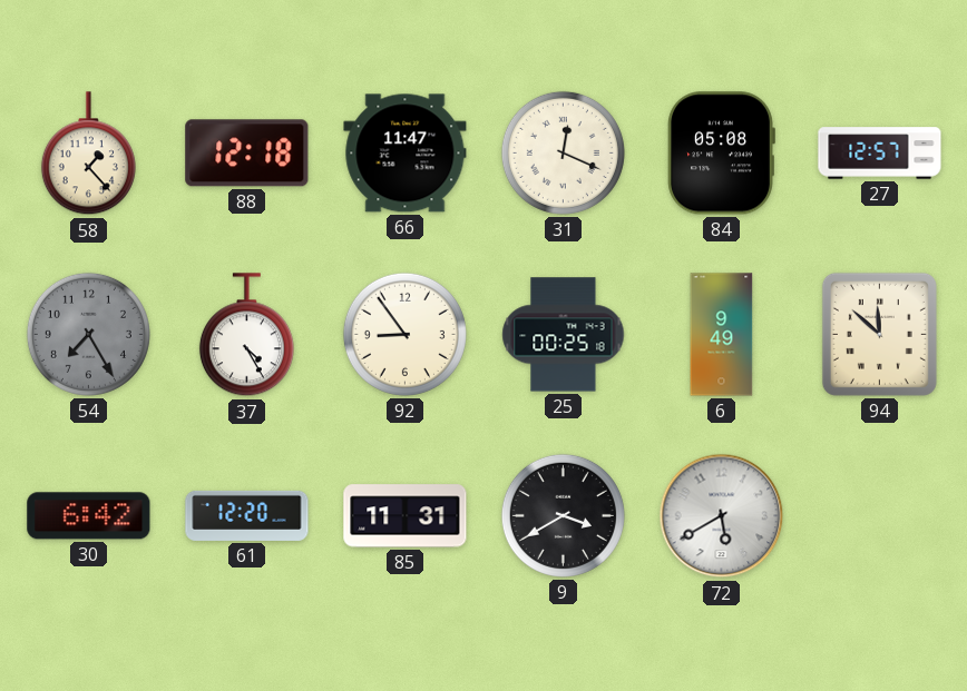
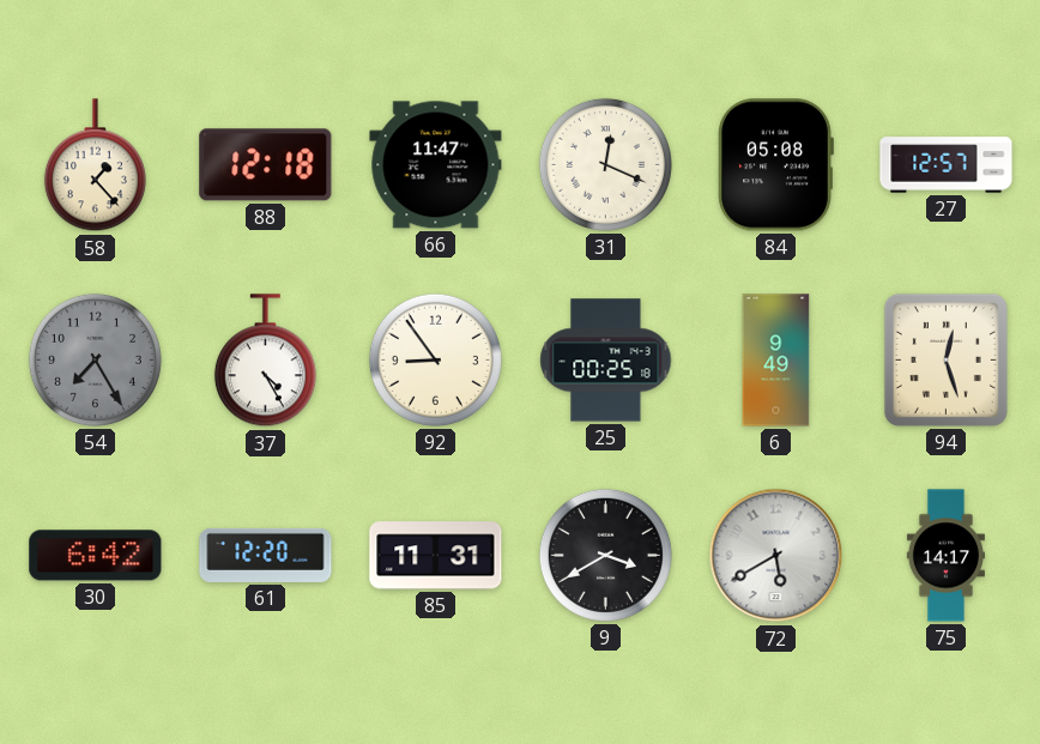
94: 11:52 -> 12:27 (945, 359)
75: none -> 14:17 (945, 556)
